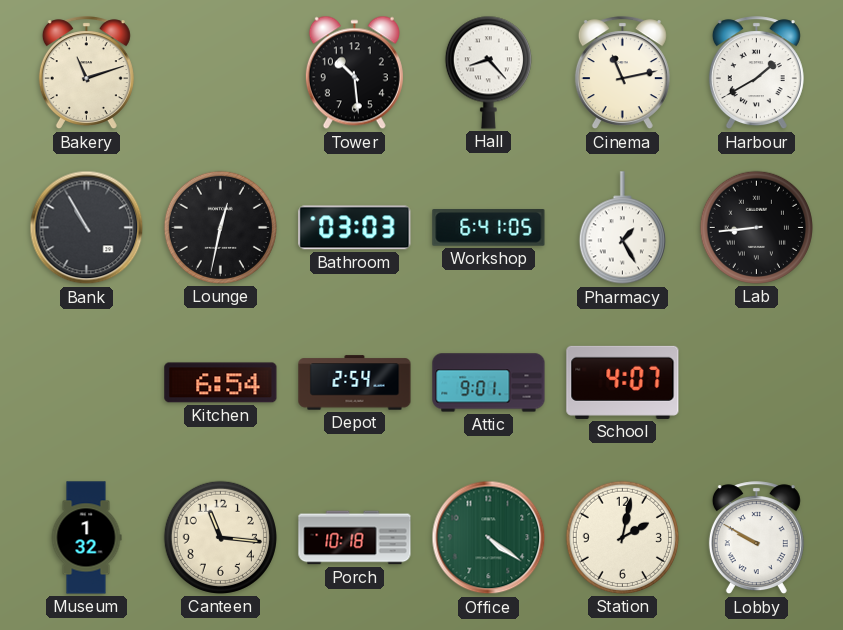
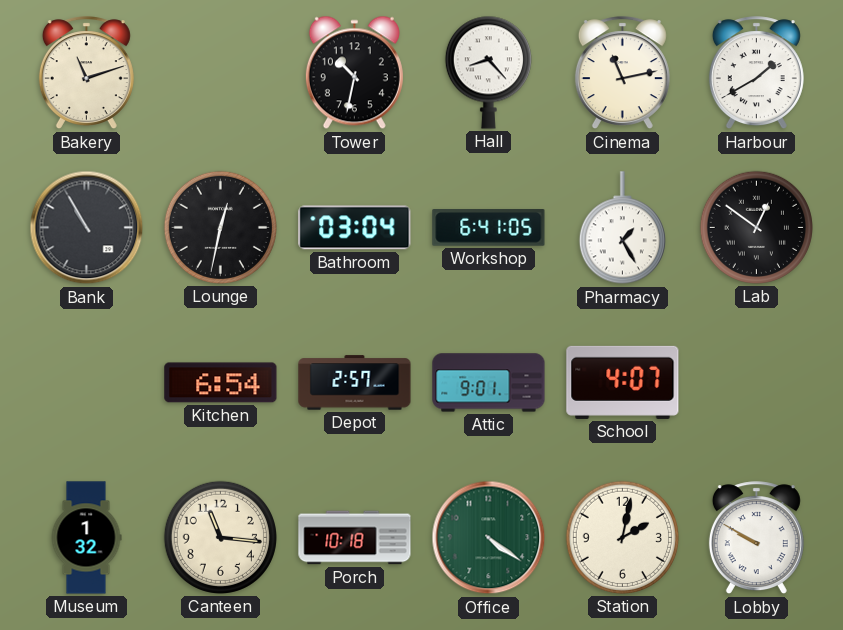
Tower: 10:29 -> 10:32 (354, 73)
Bathroom: 03:03 -> 03:04 (355, 228)
Lab: 8:44 -> 12:51 (756, 227)
Depot: 2:54 -> 2:57 (355, 383)
